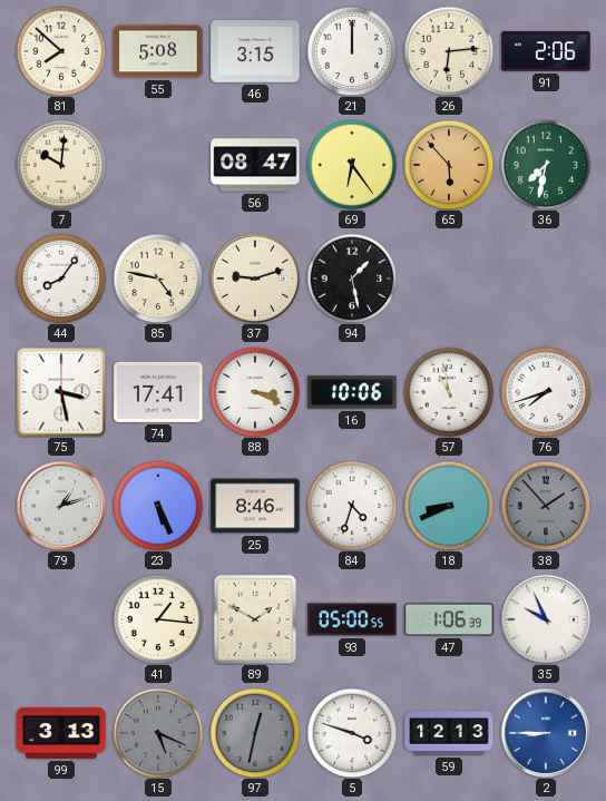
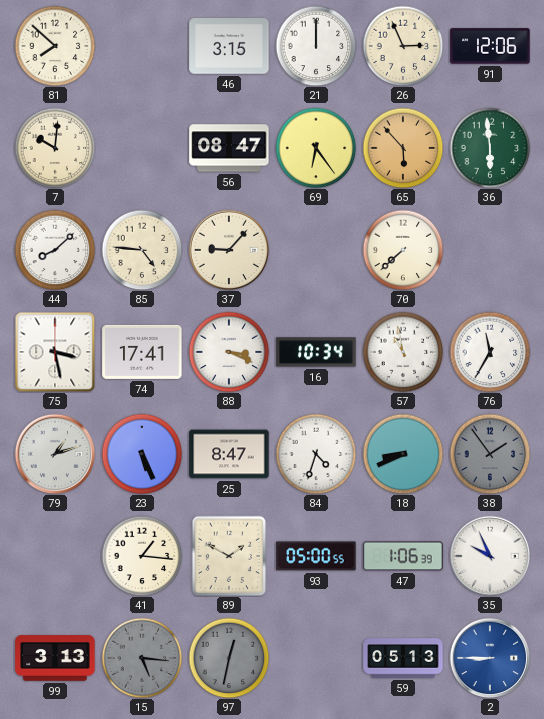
55: 5:08 -> none (158, 51)
26: 6:14 -> 2:56 (403, 46)
91: 2:06 -> 12:06 (490, 46)
36: 7:32 -> 5:59 (490, 148)
44: 8:06 -> 8:08 (55, 250)
85: 4:47 -> 4:46 (142, 250)
37: 9:12 -> 9:07 (229, 250)
94: 1:28 -> none (352, 279)
70: none -> 7:38 (403, 250)
16: 10:06 -> 10:34 (316, 352)
76: 7:42 -> 11:35 (490, 352)
25: 8:46 -> 8:47 (229, 454)
38: 1:53 -> 1:54 (490, 454)
15: 5:19 -> 5:16 (142, 658)
5: 3:48 -> none (352, 733)
59: 12:13 -> 05:13 (403, 658)
